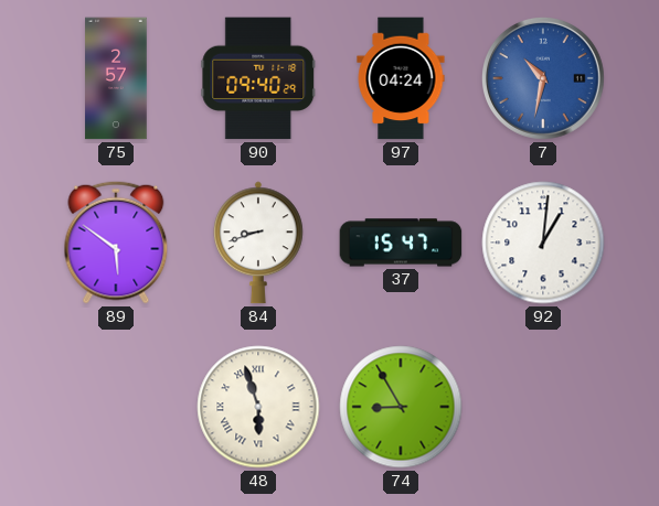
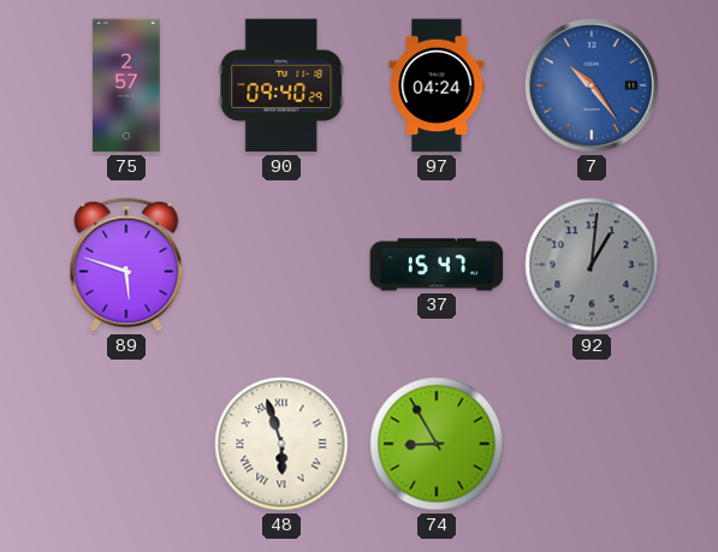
7: 10:32 -> 10:24 (592, 87)
89: 5:51 -> 5:48 (126, 265)
84: 8:42 -> none (259, 243)
92 dial: white -> grey (592, 265)
